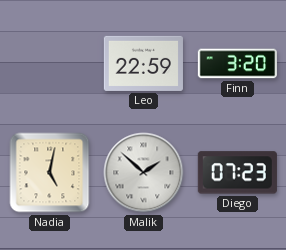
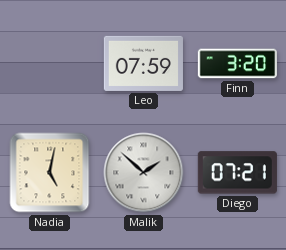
Leo: 22:59 -> 07:59 (143, 63)
Diego: 07:23 -> 07:21 (237, 173)
